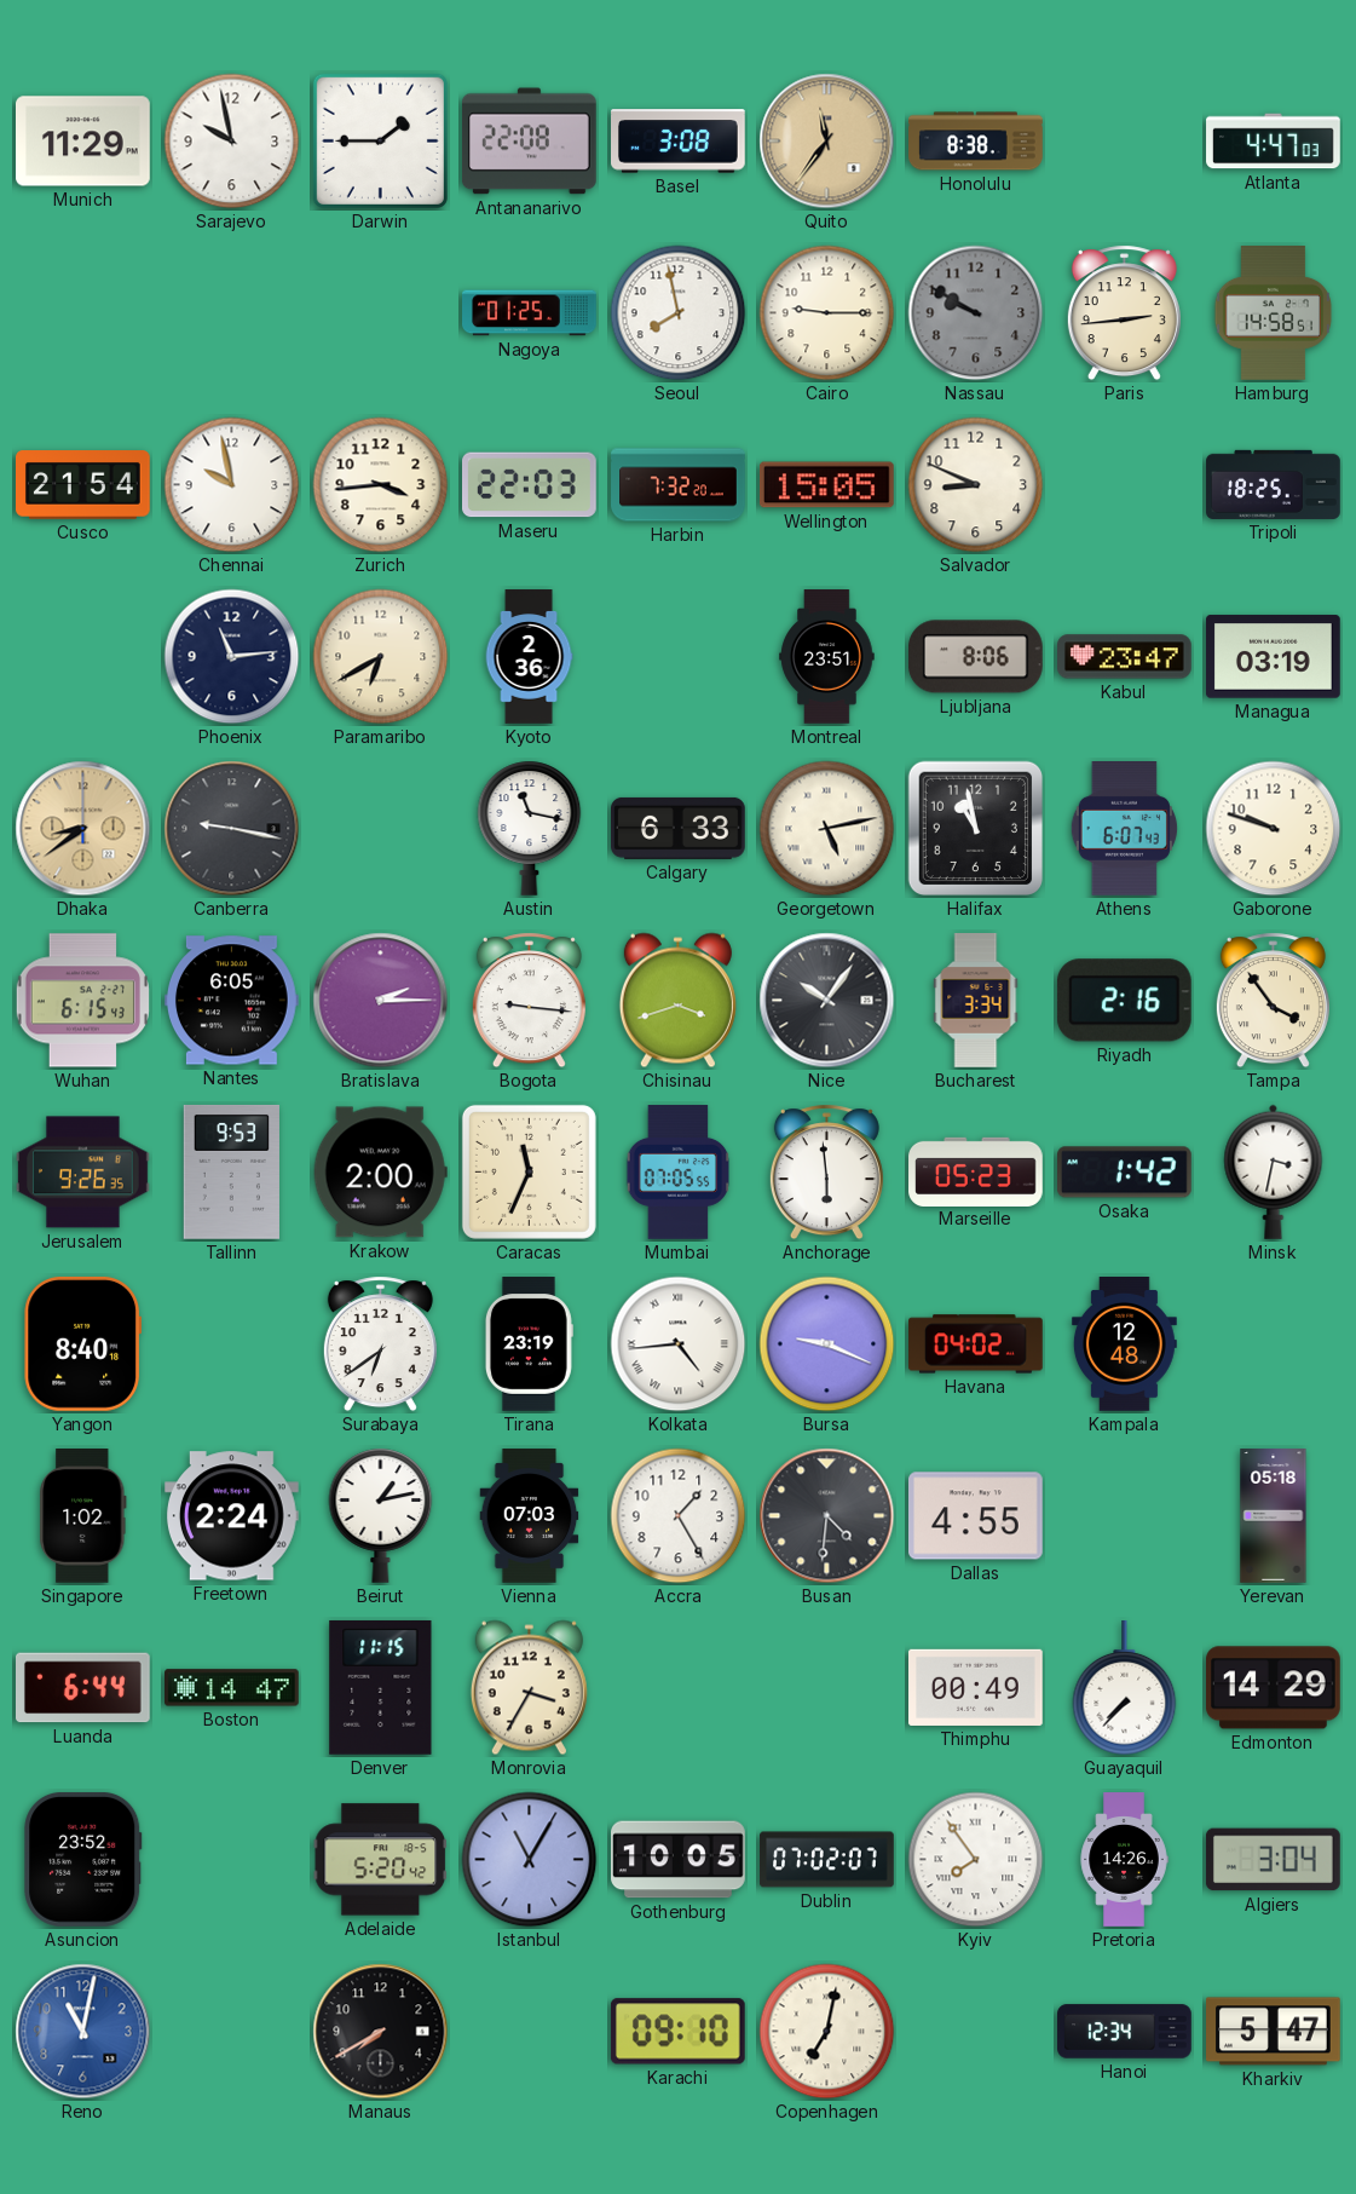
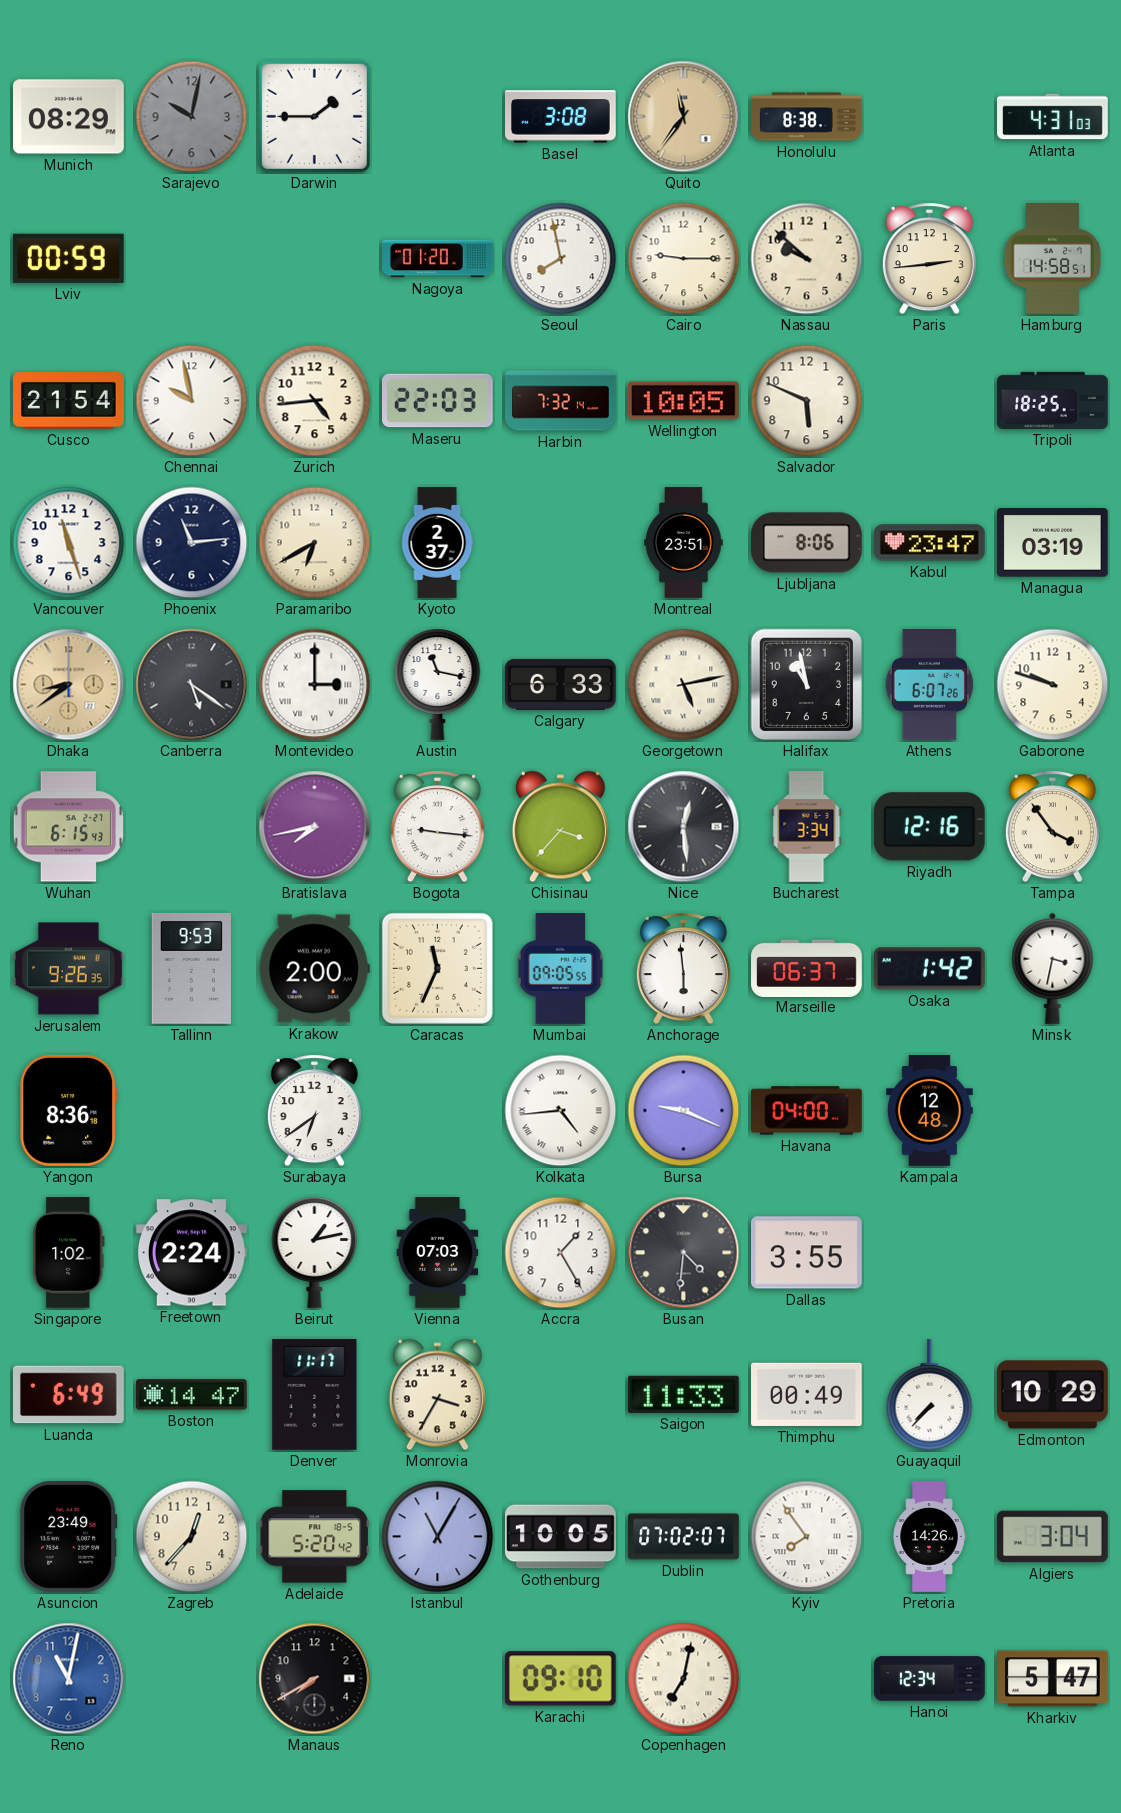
Munich: 11:29 -> 08:29 (69, 117)
Sarajevo: 9:58 -> 10:02 (192, 117)
Sarajevo dial: white -> grey (192, 117)
Antananarivo: 22:08 -> none (529, 142)
Atlanta: 4:47 -> 4:31 (1053, 117)
Lviv: none -> 00:59 (68, 258)
Nagoya: 01:25 -> 01:20 (438, 259)
Nassau: 9:50 -> 9:52 (807, 259)
Nassau dial: grey -> cream (807, 259)
Zurich: 3:44 -> 4:44 (315, 401)
Harbin: 7:32:20 -> 7:32:14 (561, 401)
Wellington: 15:05 -> 10:05 (683, 401)
Salvador: 8:49 -> 5:49 (807, 401)
Vancouver: none -> 11:27 (69, 543)
Kyoto: 2:36 -> 2:37 (437, 543)
Canberra: 9:17 -> 5:21 (192, 685)
Montevideo: none -> 3:00 (315, 685)
Athens: 6:07:43 -> 6:07:26 (929, 685)
Nantes: 6:05 -> none (232, 1001)
Bratislava: 2:15 -> 7:43 (315, 827)
Chisinau: 3:42 -> 3:37 (560, 827)
Nice: 10:06 -> 12:29 (684, 827)
Riyadh: 2:16 -> 12:16 (929, 827)
Mumbai: 07:05 -> 09:05 (561, 969)
Marseille: 05:23 -> 06:37 (807, 968)
Yangon: 8:40 -> 8:36 (69, 1110)
Tirana: 23:19 -> none (529, 1344)
Havana: 04:02 -> 04:00 (807, 1111)
Dallas: 4:55 -> 3:55 (807, 1253)
Yerevan: 05:18 -> none (1274, 1516)
Luanda: 6:44 -> 6:49 (69, 1395)
Denver: 11:15 -> 11:17 (315, 1394)
Saigon: none -> 11:33 (684, 1394)
Edmonton: 14:29 -> 10:29 (1053, 1395)
Asuncion: 23:52 -> 23:49 (69, 1536)
Zagreb: none -> 12:37 (192, 1537)
